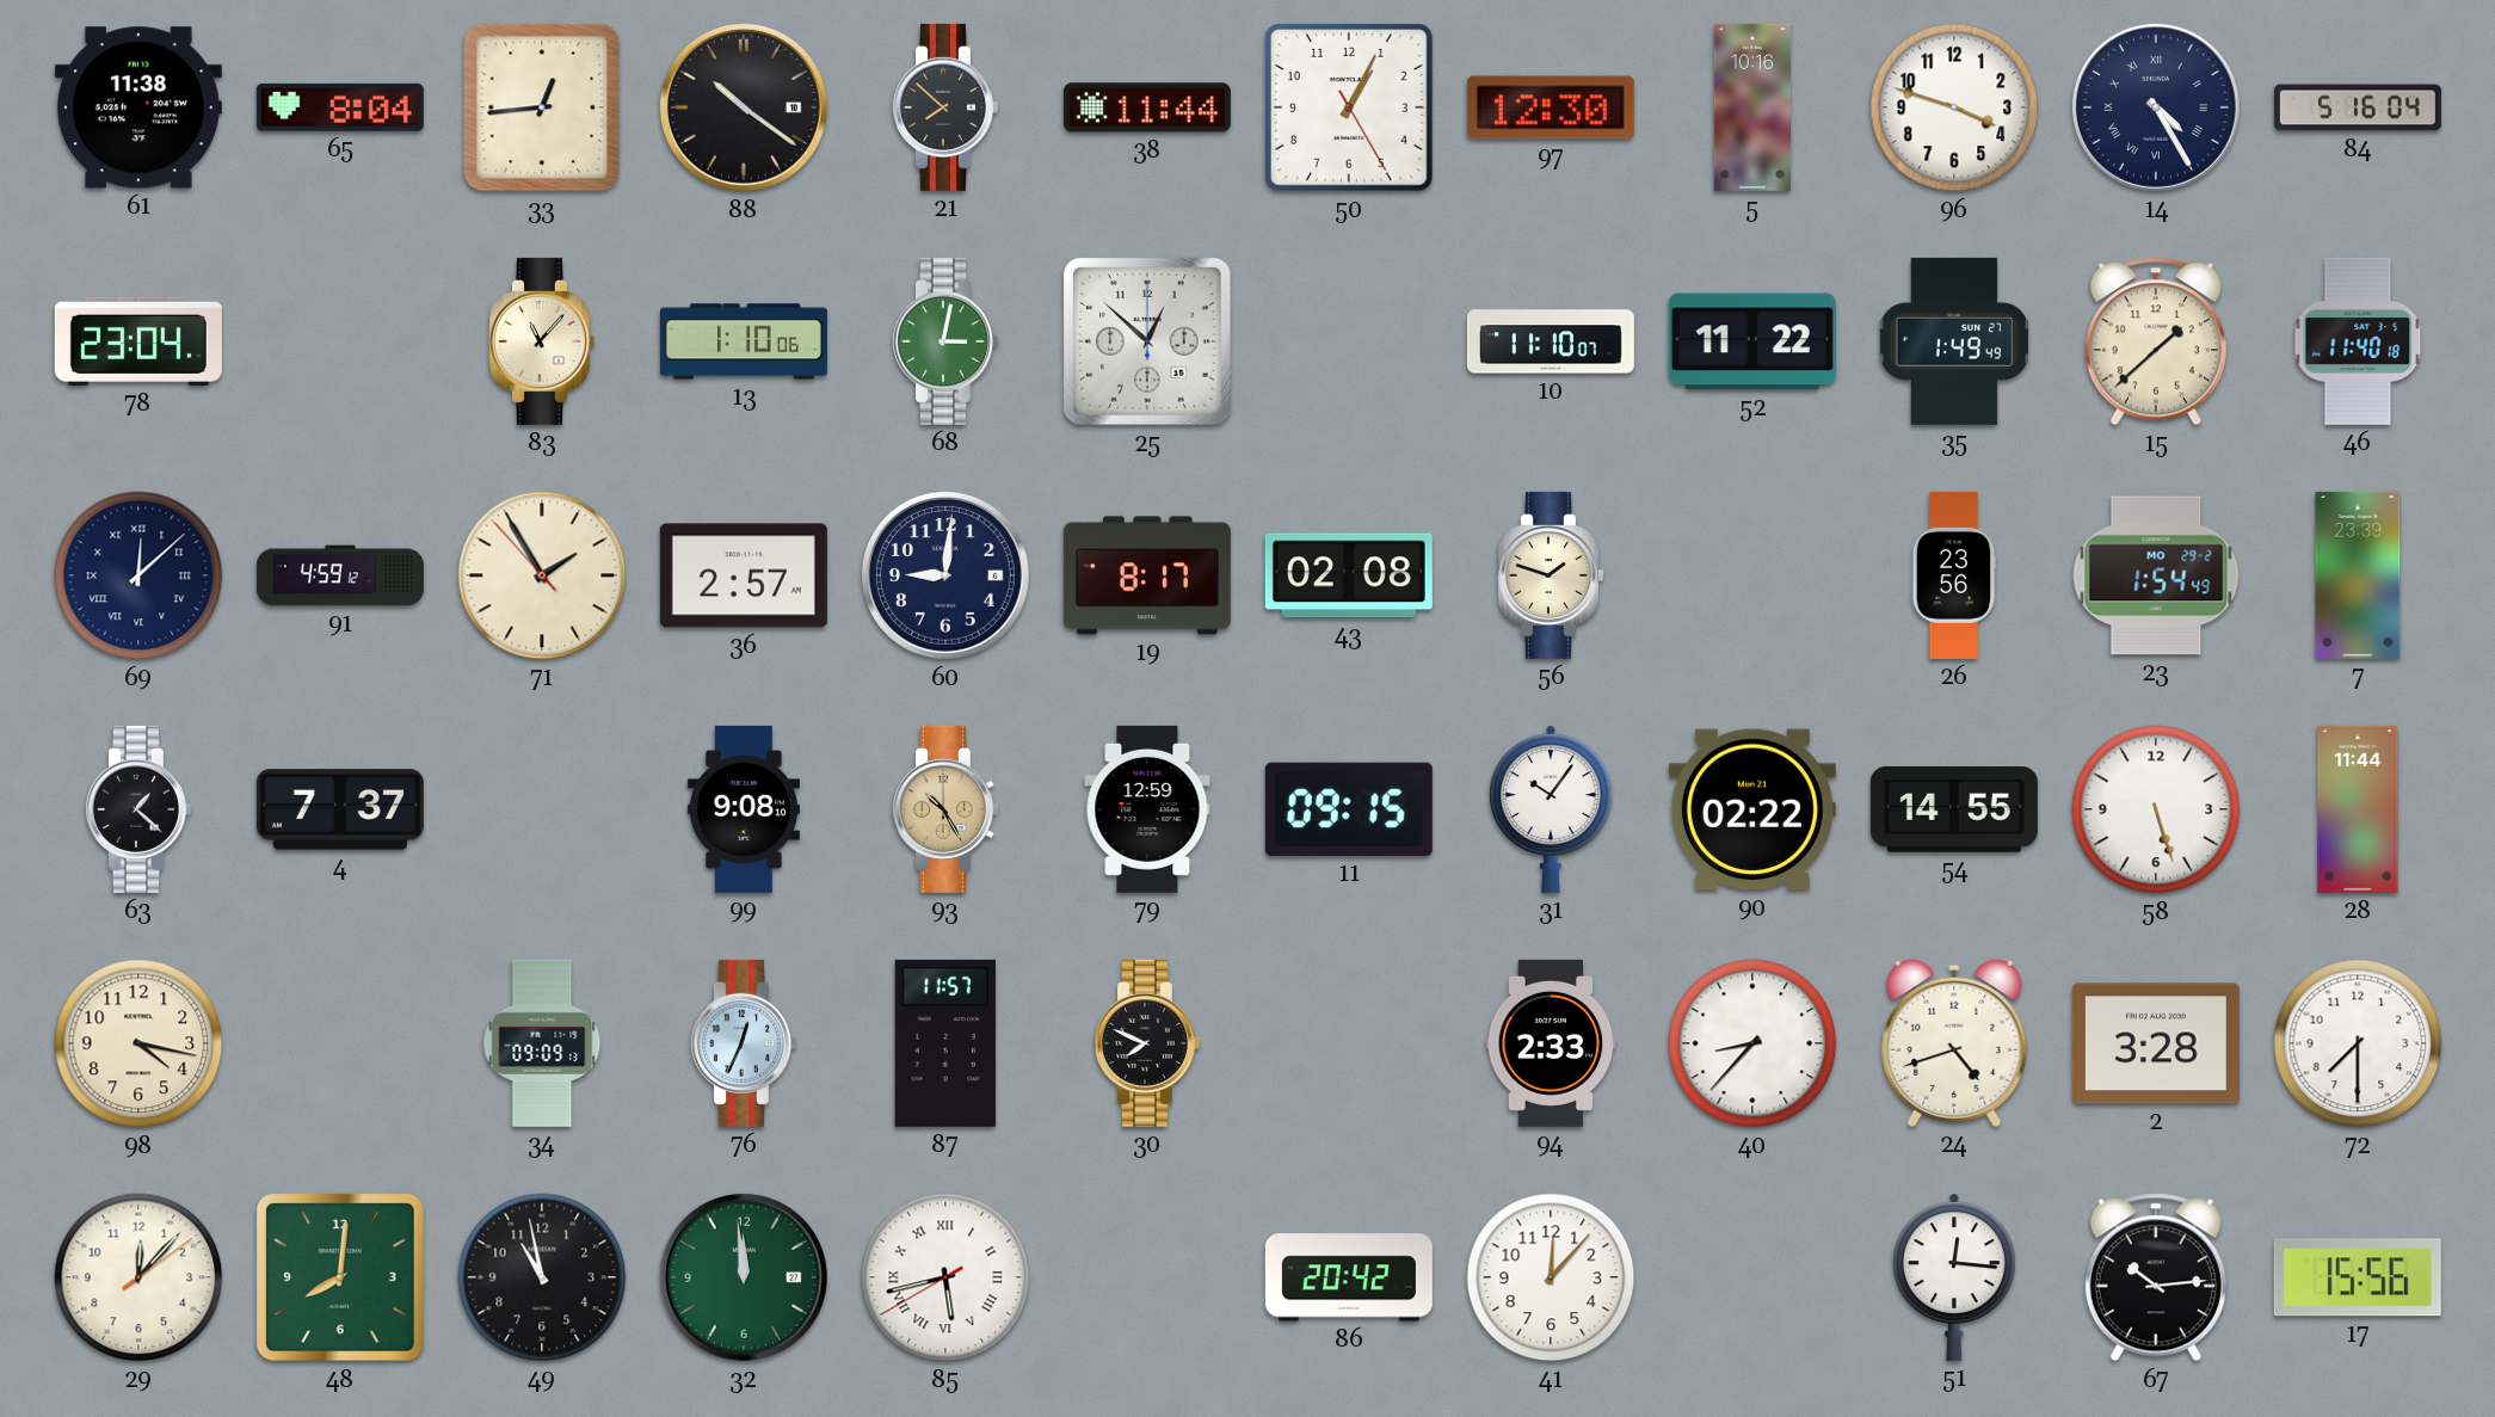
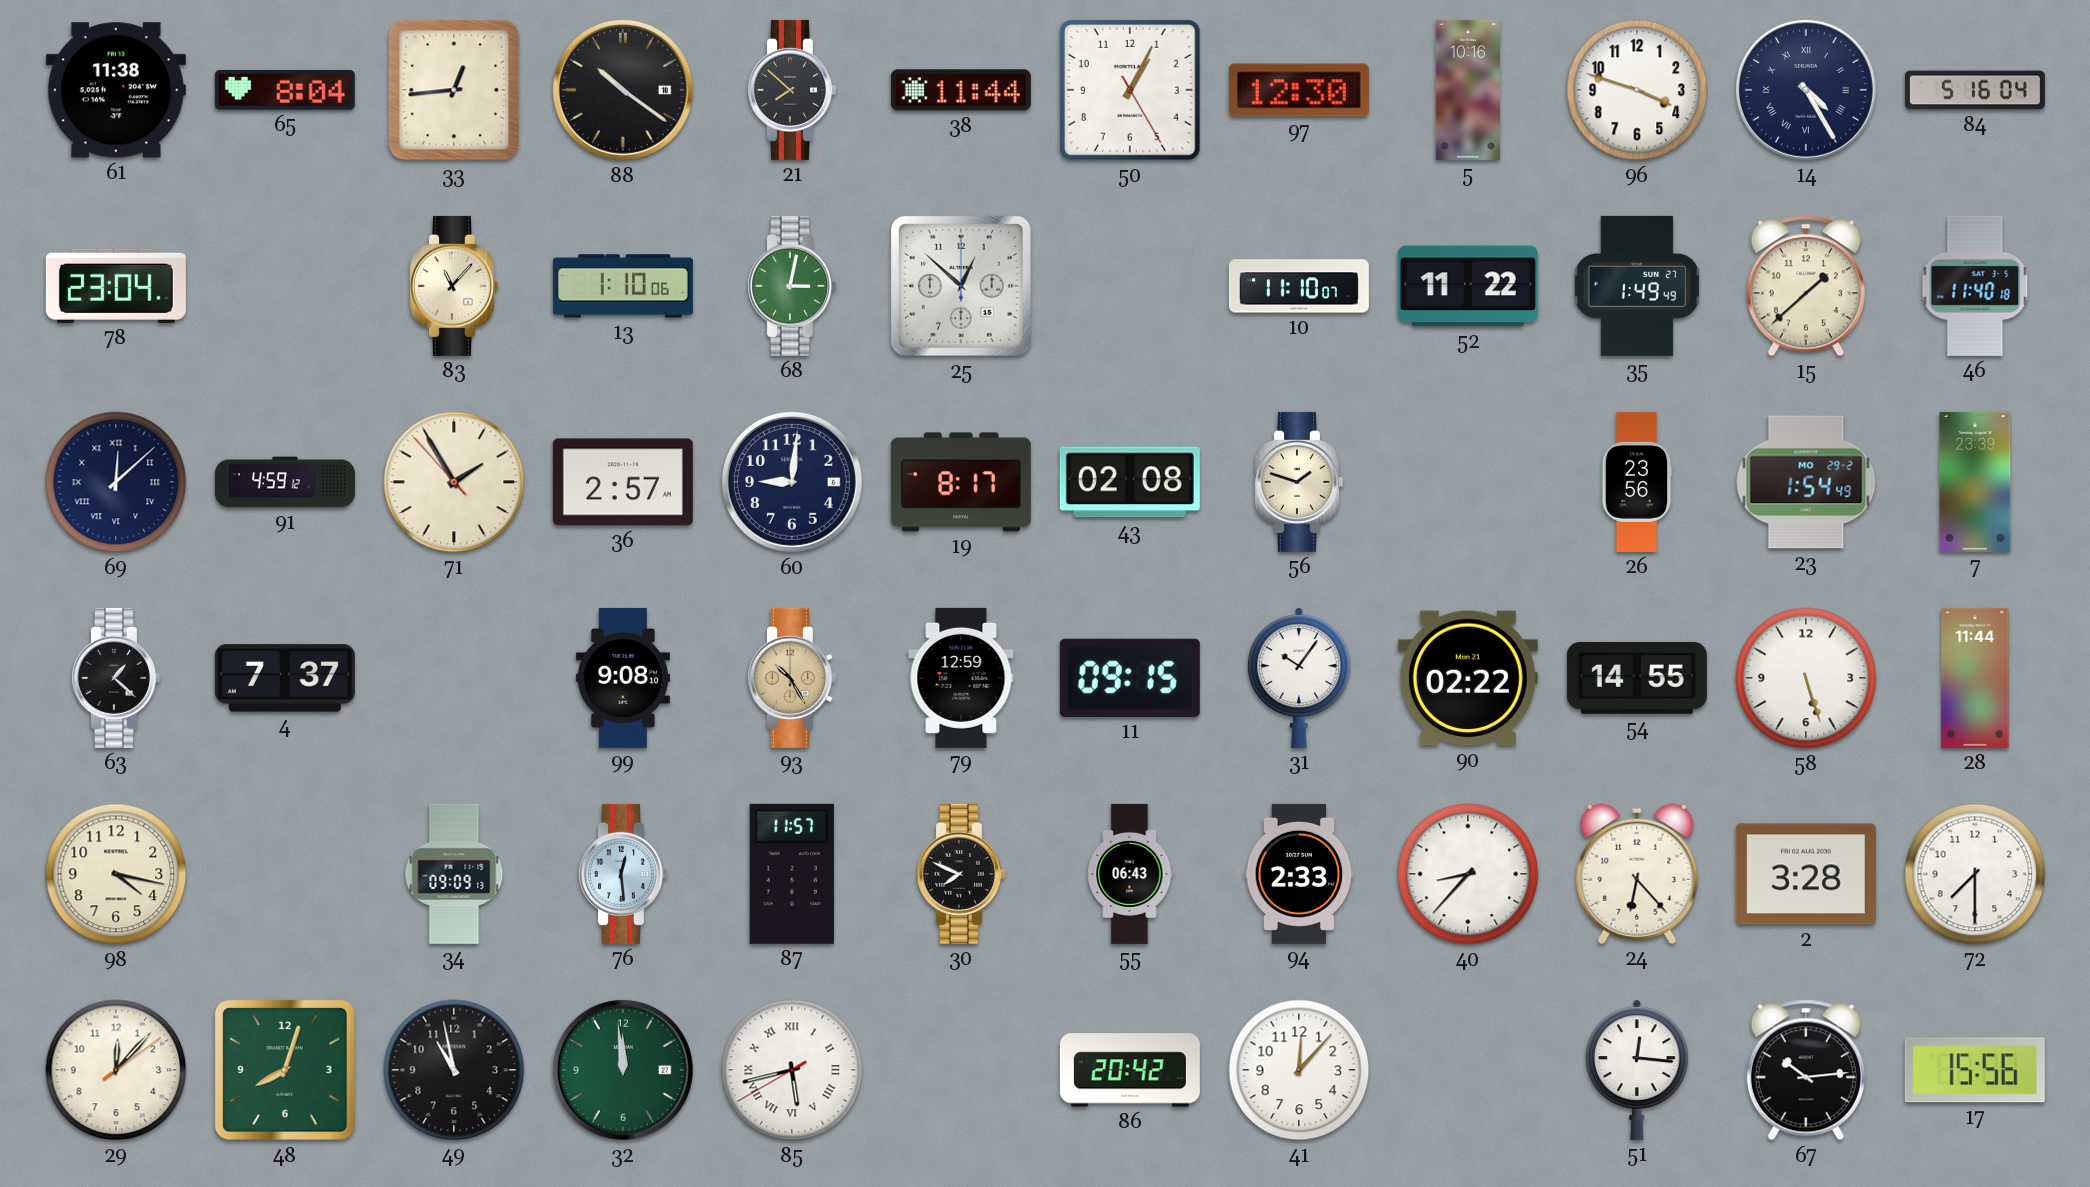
76: 12:34 -> 12:29 (622, 874)
55: none -> 06:43 (1130, 874)
24: 4:42 -> 6:23 (1637, 874)
48: 8:01 -> 8:03 (285, 1070)
